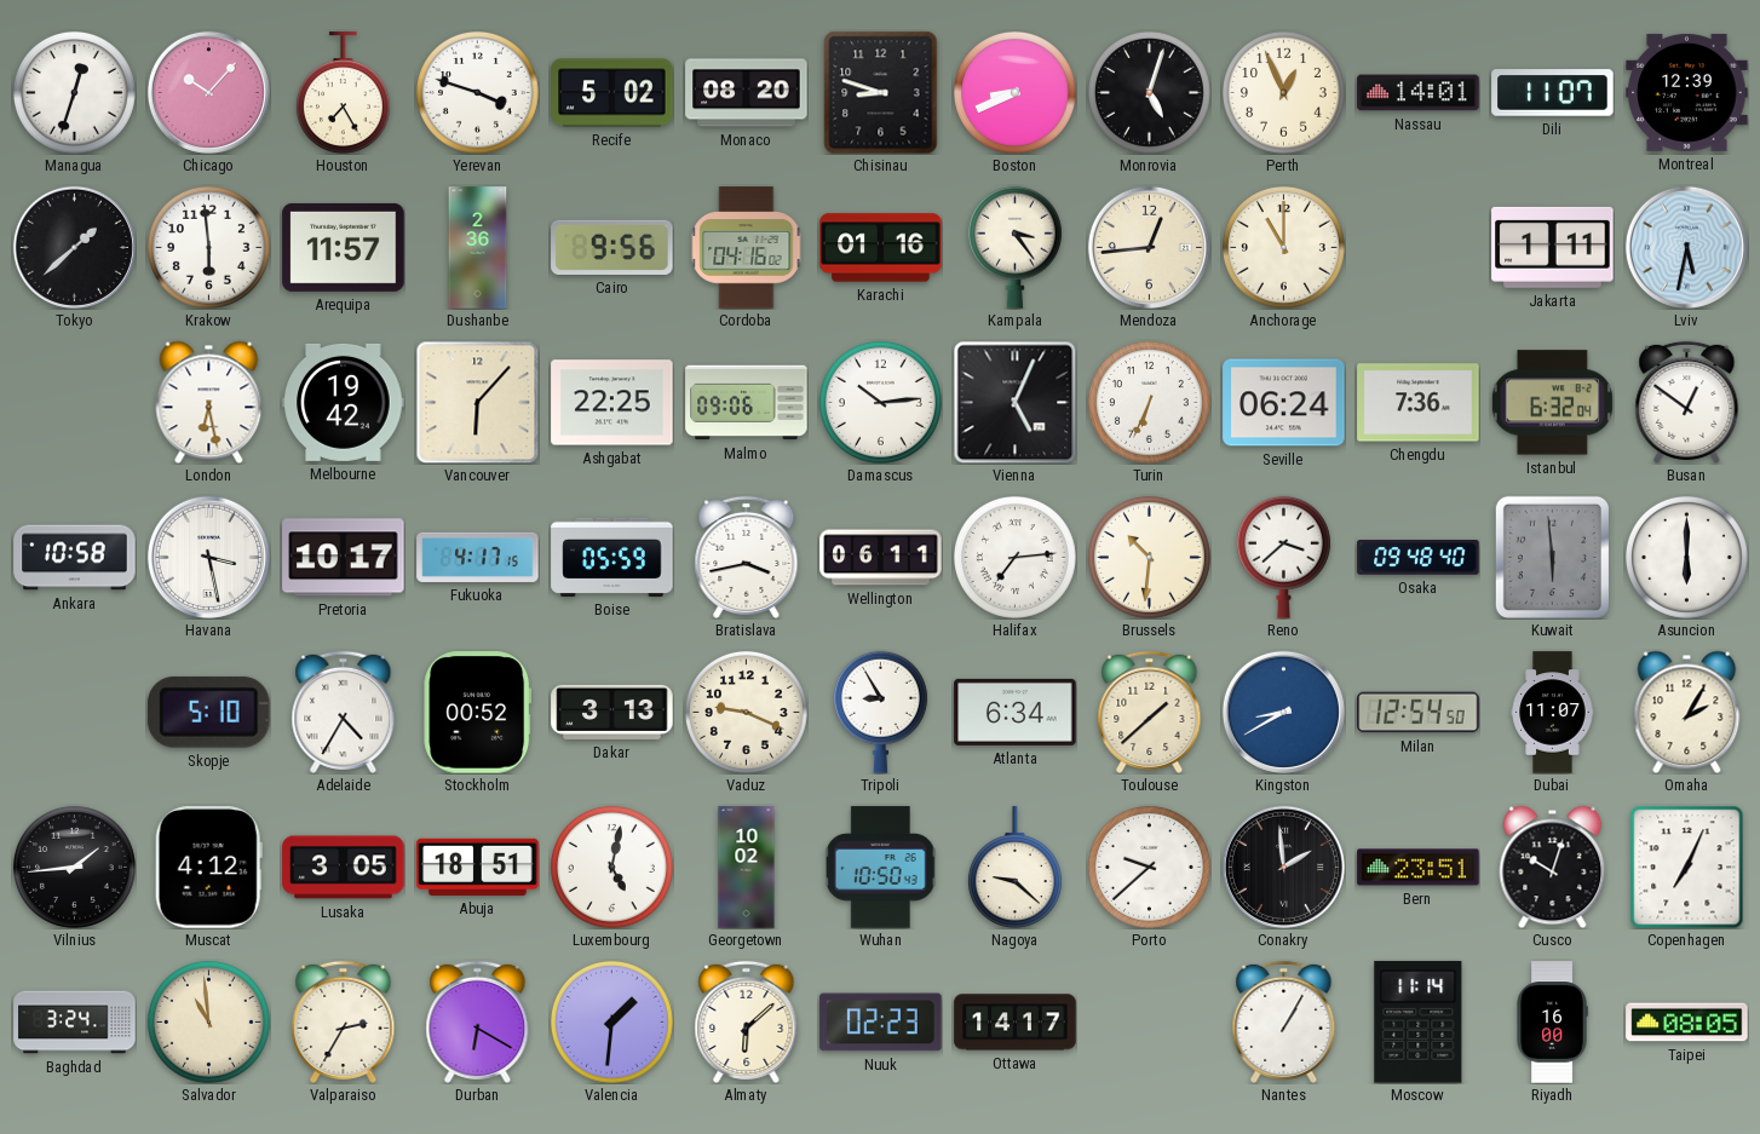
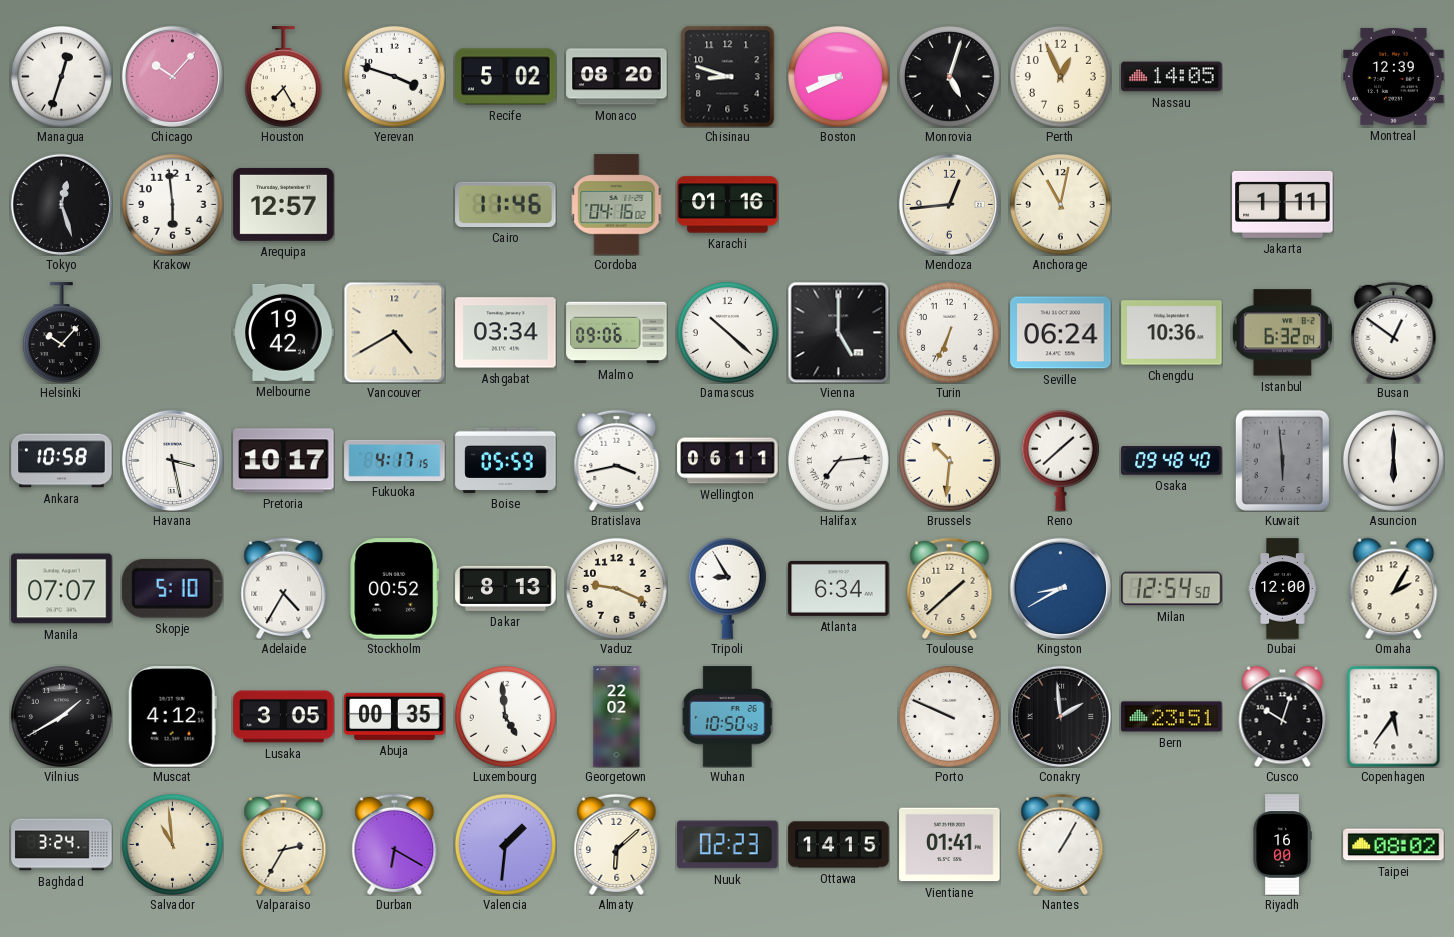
Nassau: 14:01 -> 14:05 (1172, 77)
Dili: 11:07 -> none (1553, 93)
Tokyo: 1:38 -> 12:27 (61, 204)
Arequipa: 11:57 -> 12:57 (284, 204)
Dushanbe: 2:36 -> none (478, 248)
Cairo: 9:56 -> 11:46 (506, 204)
Kampala: 3:24 -> none (1014, 247)
Anchorage: 11:00 -> 11:02 (1060, 204)
Lviv: 5:32 -> none (1686, 247)
Helsinki: none -> 10:07 (61, 333)
London: 6:28 -> none (209, 402)
Vancouver: 6:07 -> 4:40 (394, 332)
Ashgabat: 22:25 -> 03:34 (506, 333)
Damascus: 10:14 -> 10:22 (727, 332)
Vienna: 5:04 -> 5:00 (838, 332)
Chengdu: 7:36 -> 10:36 (1172, 333)
Reno: 3:38 -> 1:38 (1060, 460)
Manila: none -> 07:07 (62, 589)
Dakar: 3:13 -> 8:13 (506, 588)
Dubai: 11:07 -> 12:00 (1283, 589)
Vilnius: 1:44 -> 1:40 (61, 716)
Abuja: 18:51 -> 00:35 (395, 716)
Luxembourg: 5:02 -> 4:59 (505, 716)
Georgetown: 10:02 -> 22:02 (617, 717)
Nagoya: 9:22 -> none (1014, 868)
Porto: 9:38 -> 9:49 (949, 716)
Copenhagen: 7:04 -> 5:36 (1394, 716)
Ottawa: 14:17 -> 14:15 (839, 845)
Vientiane: none -> 01:41 (950, 845)
Moscow: 11:14 -> none (1419, 1023)
Taipei: 08:05 -> 08:02 (1394, 845)
